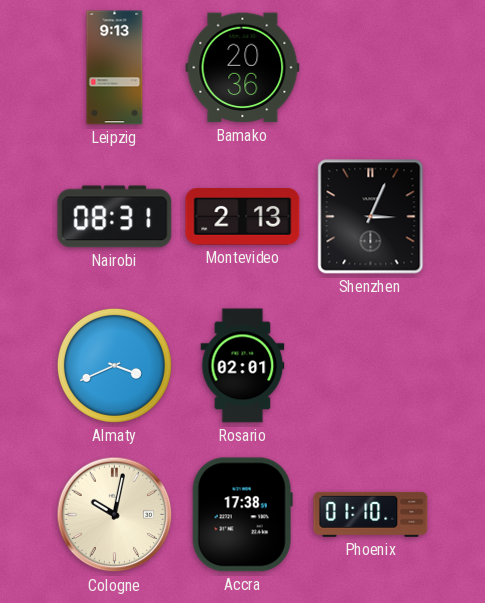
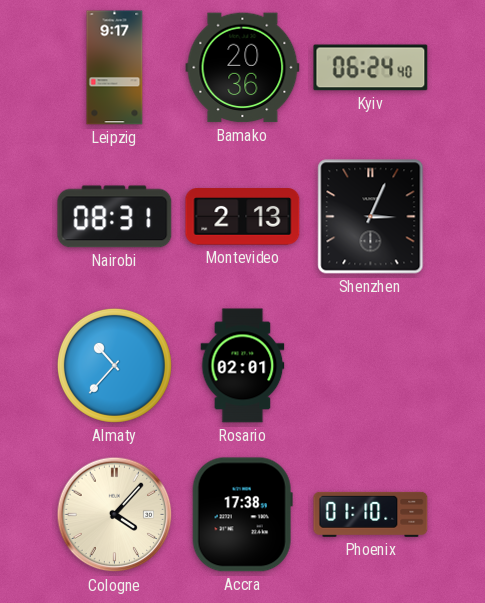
Leipzig: 9:13 -> 9:17 (115, 68)
Kyiv: none -> 06:24 (371, 68)
Almaty: 3:41 -> 10:37 (114, 365)
Cologne: 10:02 -> 4:07 (115, 515)
